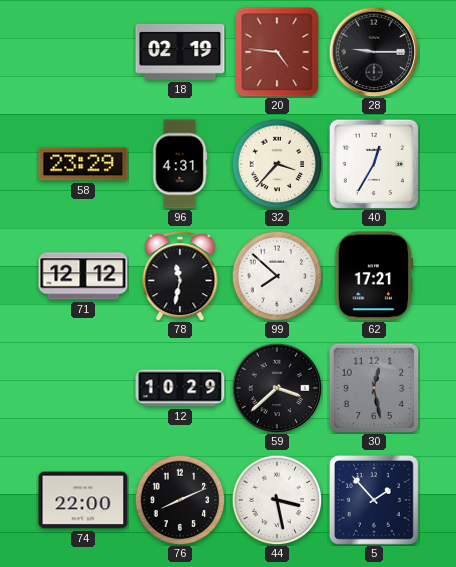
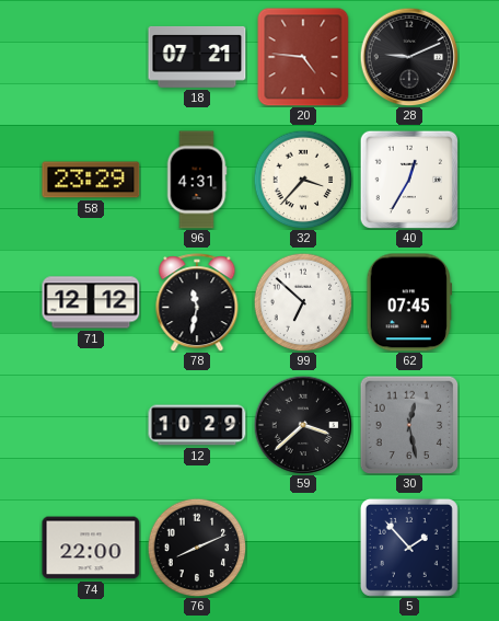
18: 02:19 -> 07:21 (197, 57)
28: 9:15 -> 9:11 (409, 57)
99: 7:52 -> 6:52 (303, 302)
62: 17:21 -> 07:45 (409, 302)
44: 3:28 -> none (277, 500)
